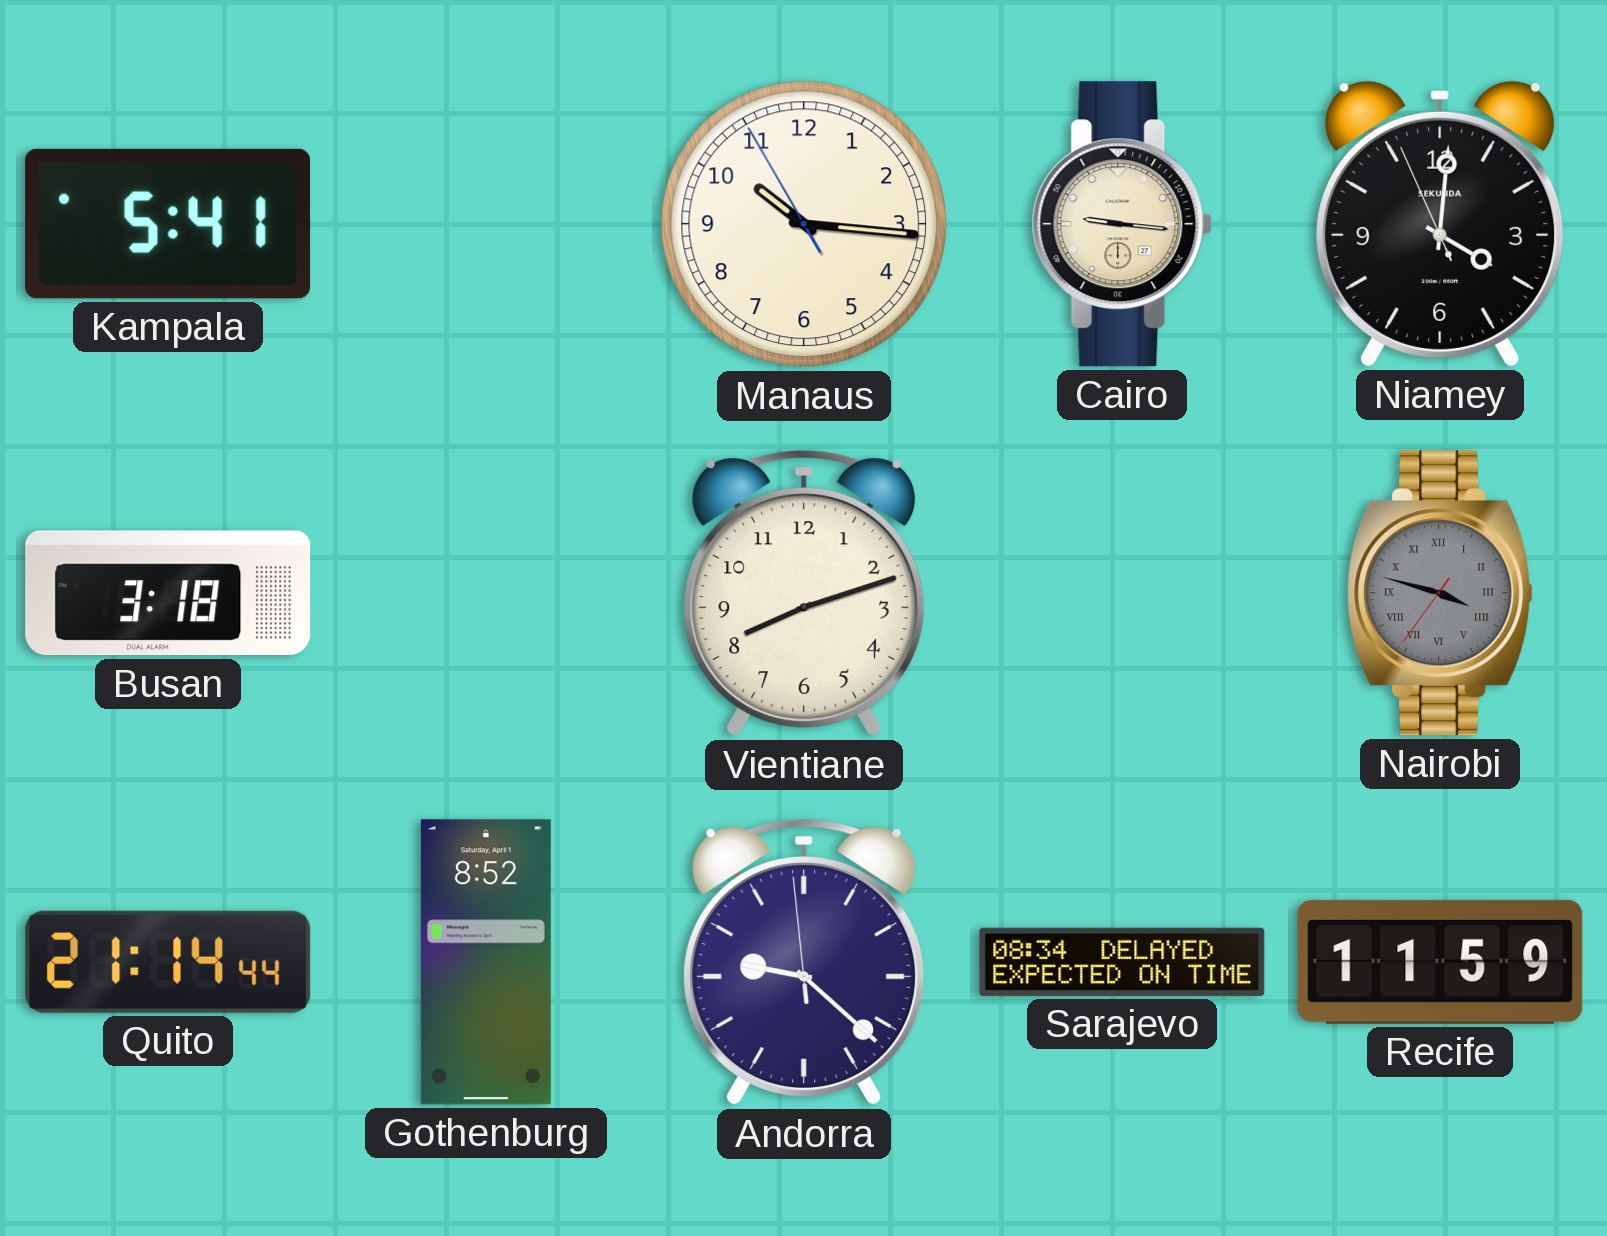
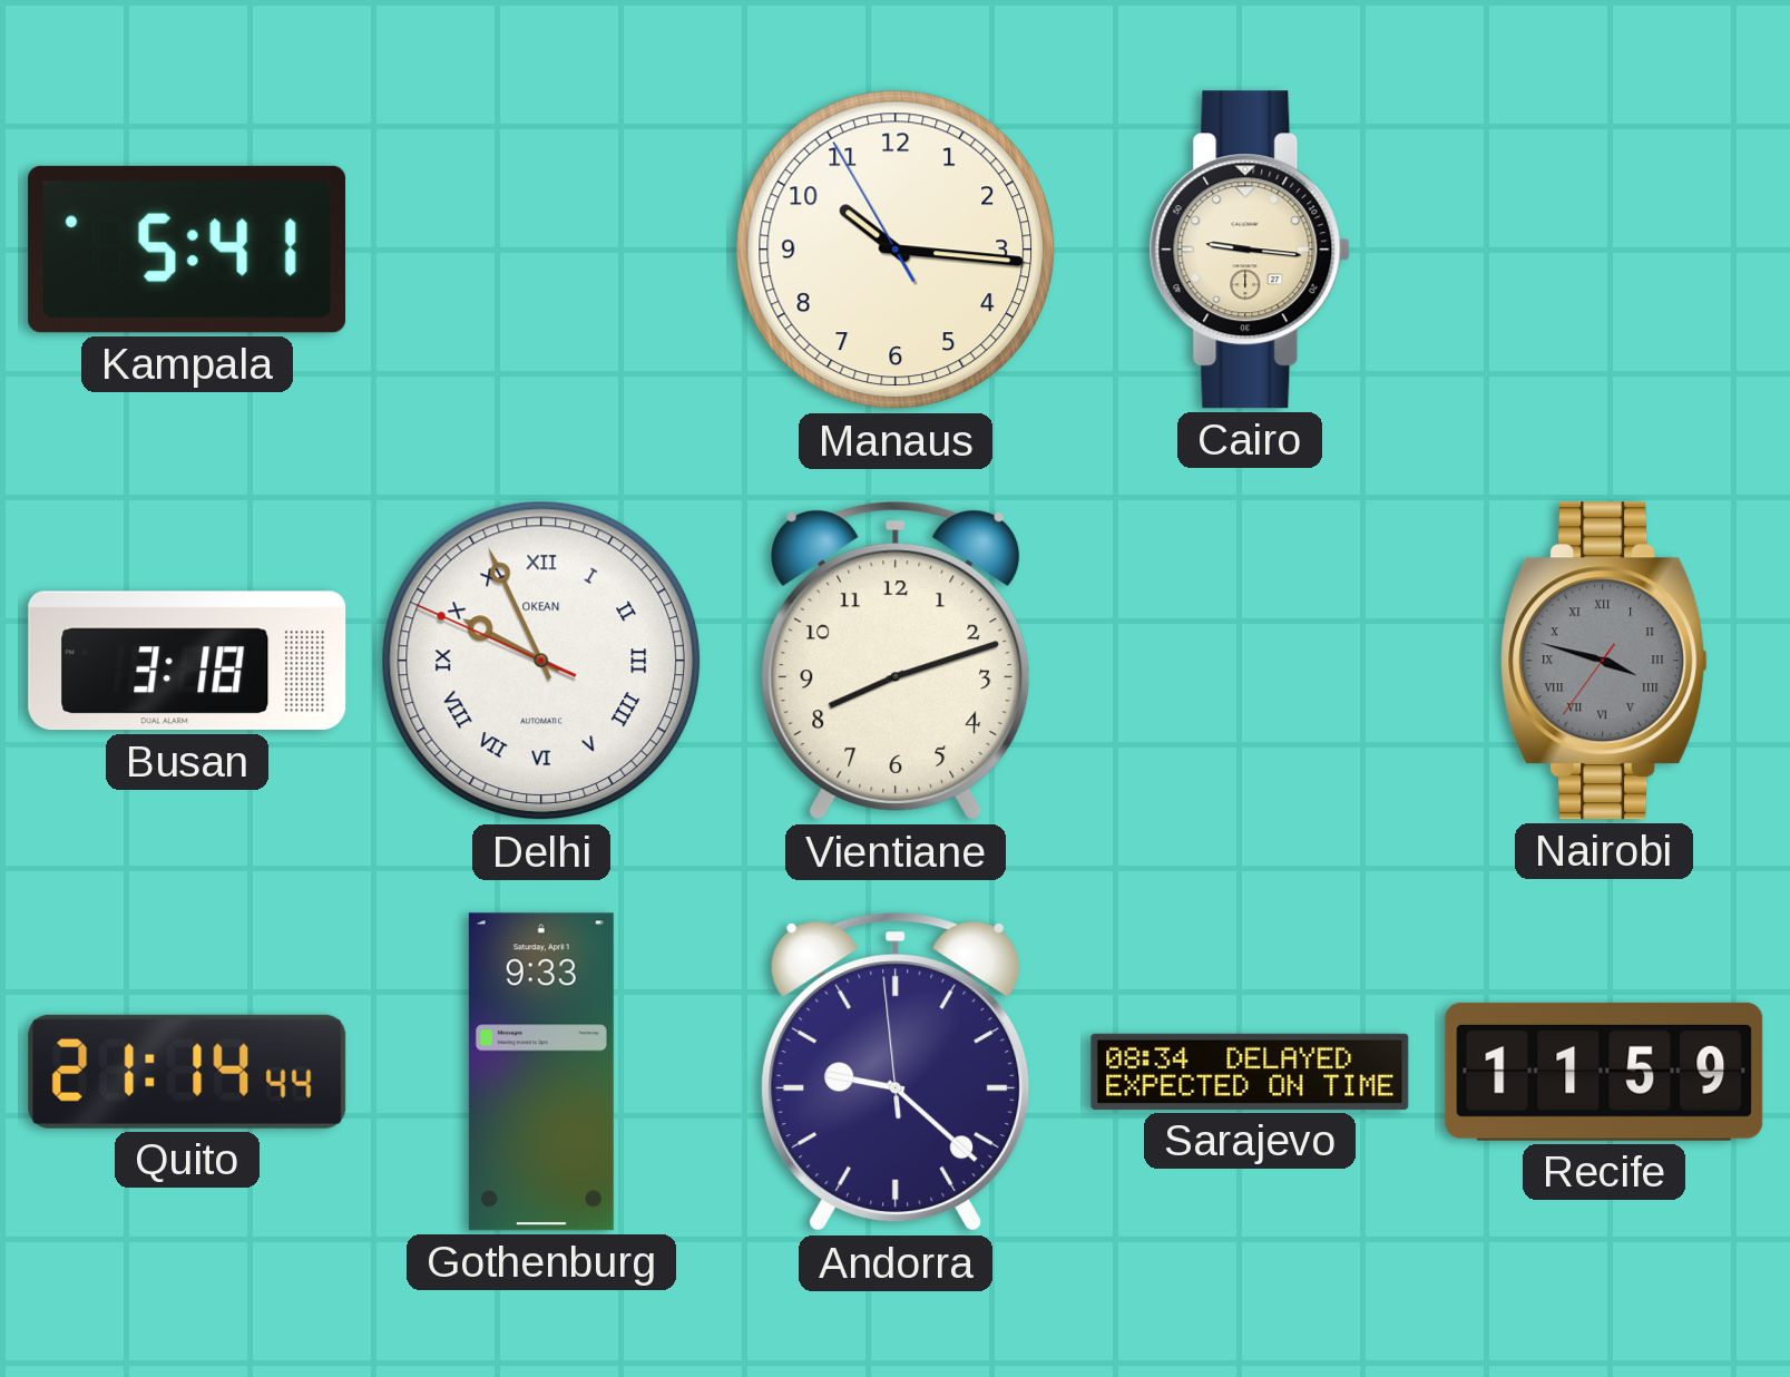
Niamey: 4:00 -> none (1440, 224)
Delhi: none -> 9:55 (541, 661)
Gothenburg: 8:52 -> 9:33 (541, 1072)
